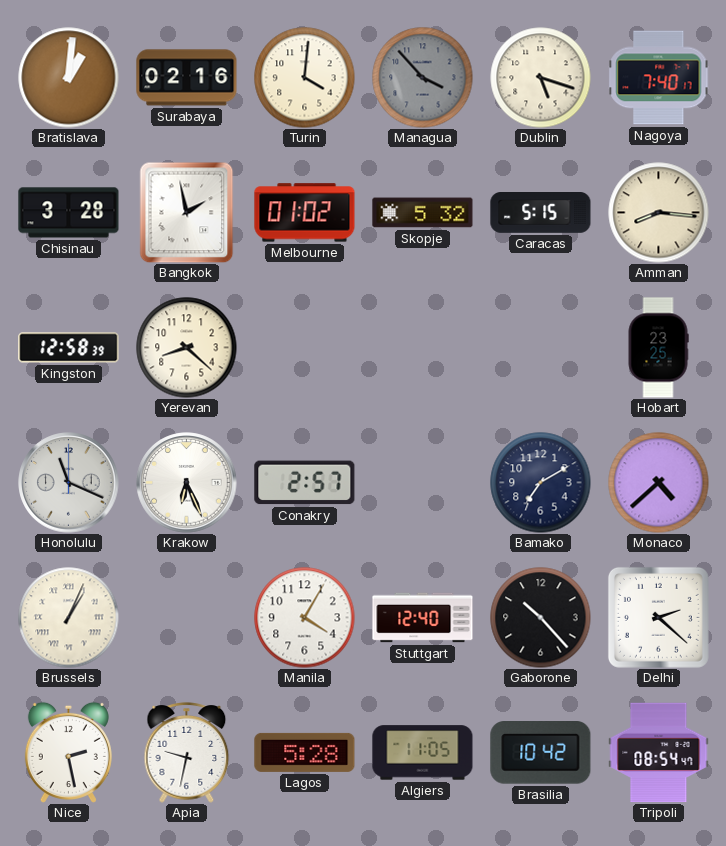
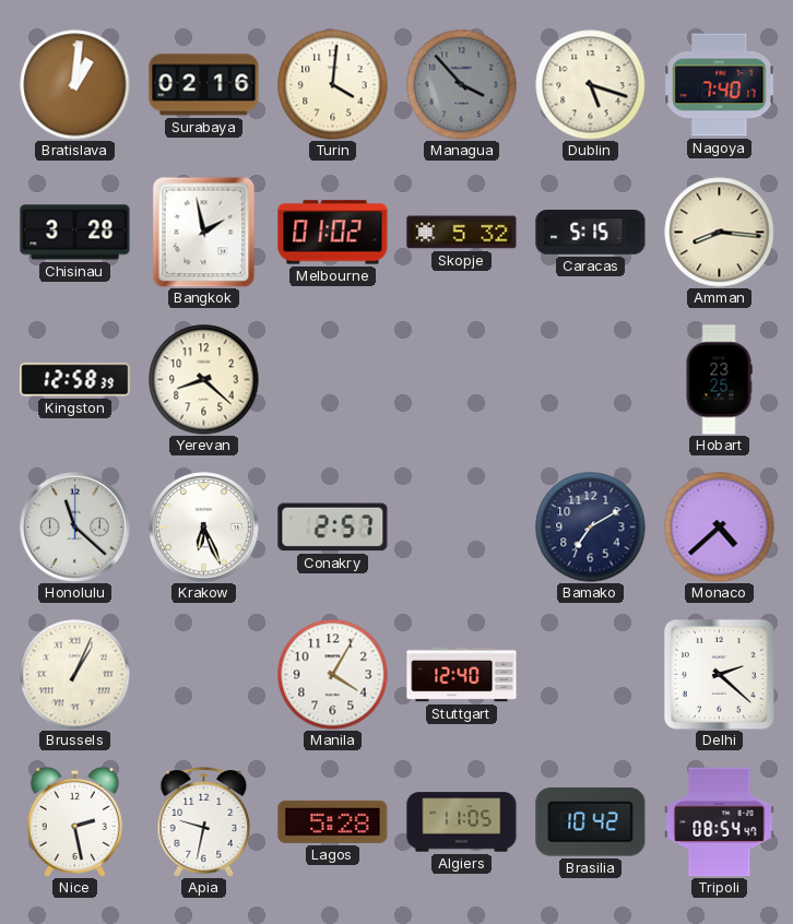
Honolulu: 11:19 -> 11:22 (75, 528)
Gaborone: 10:23 -> none (541, 618)
